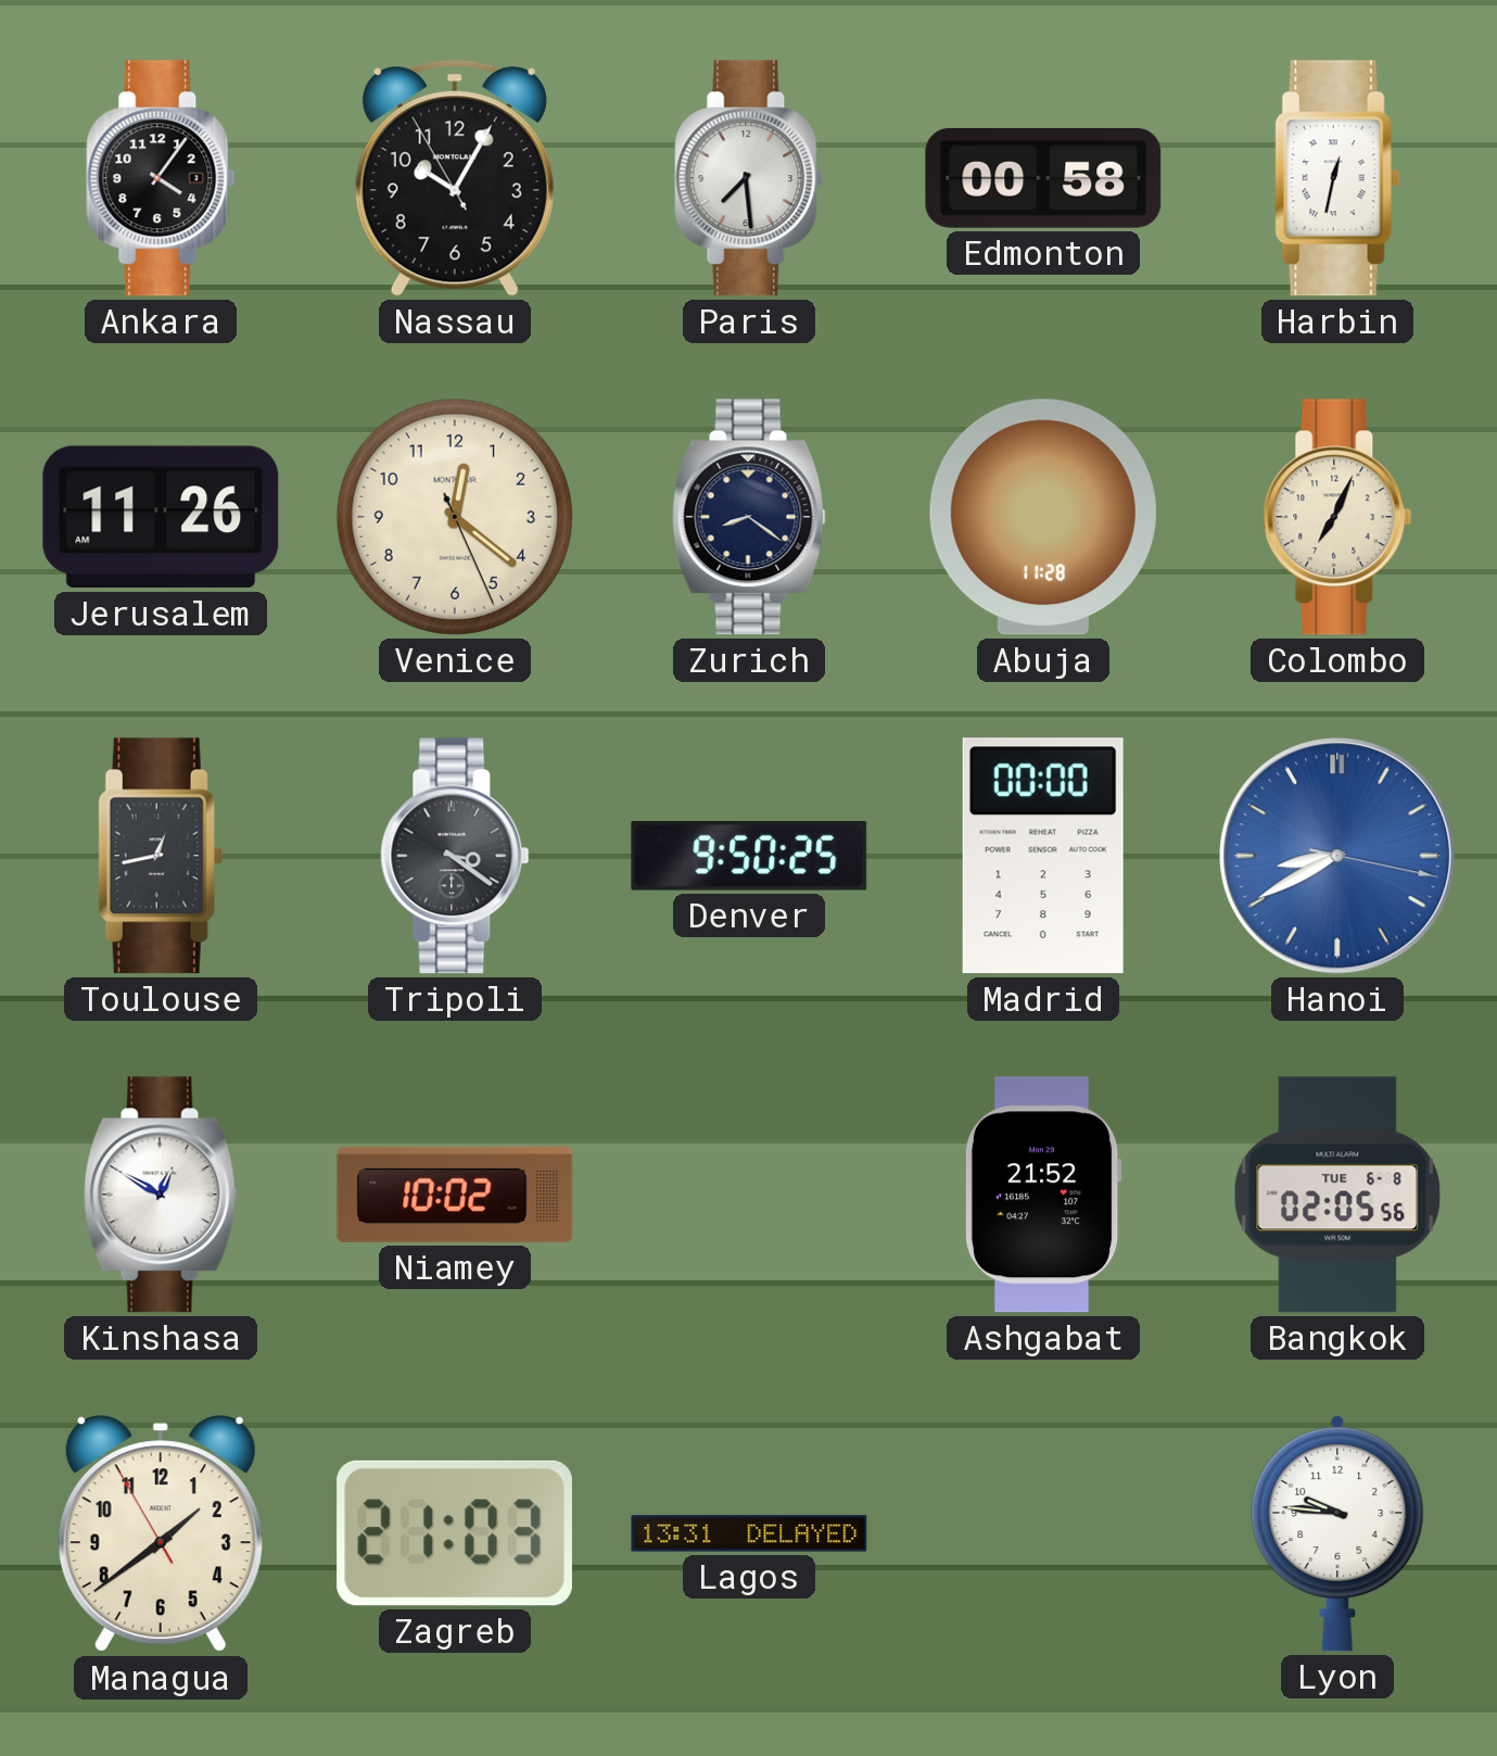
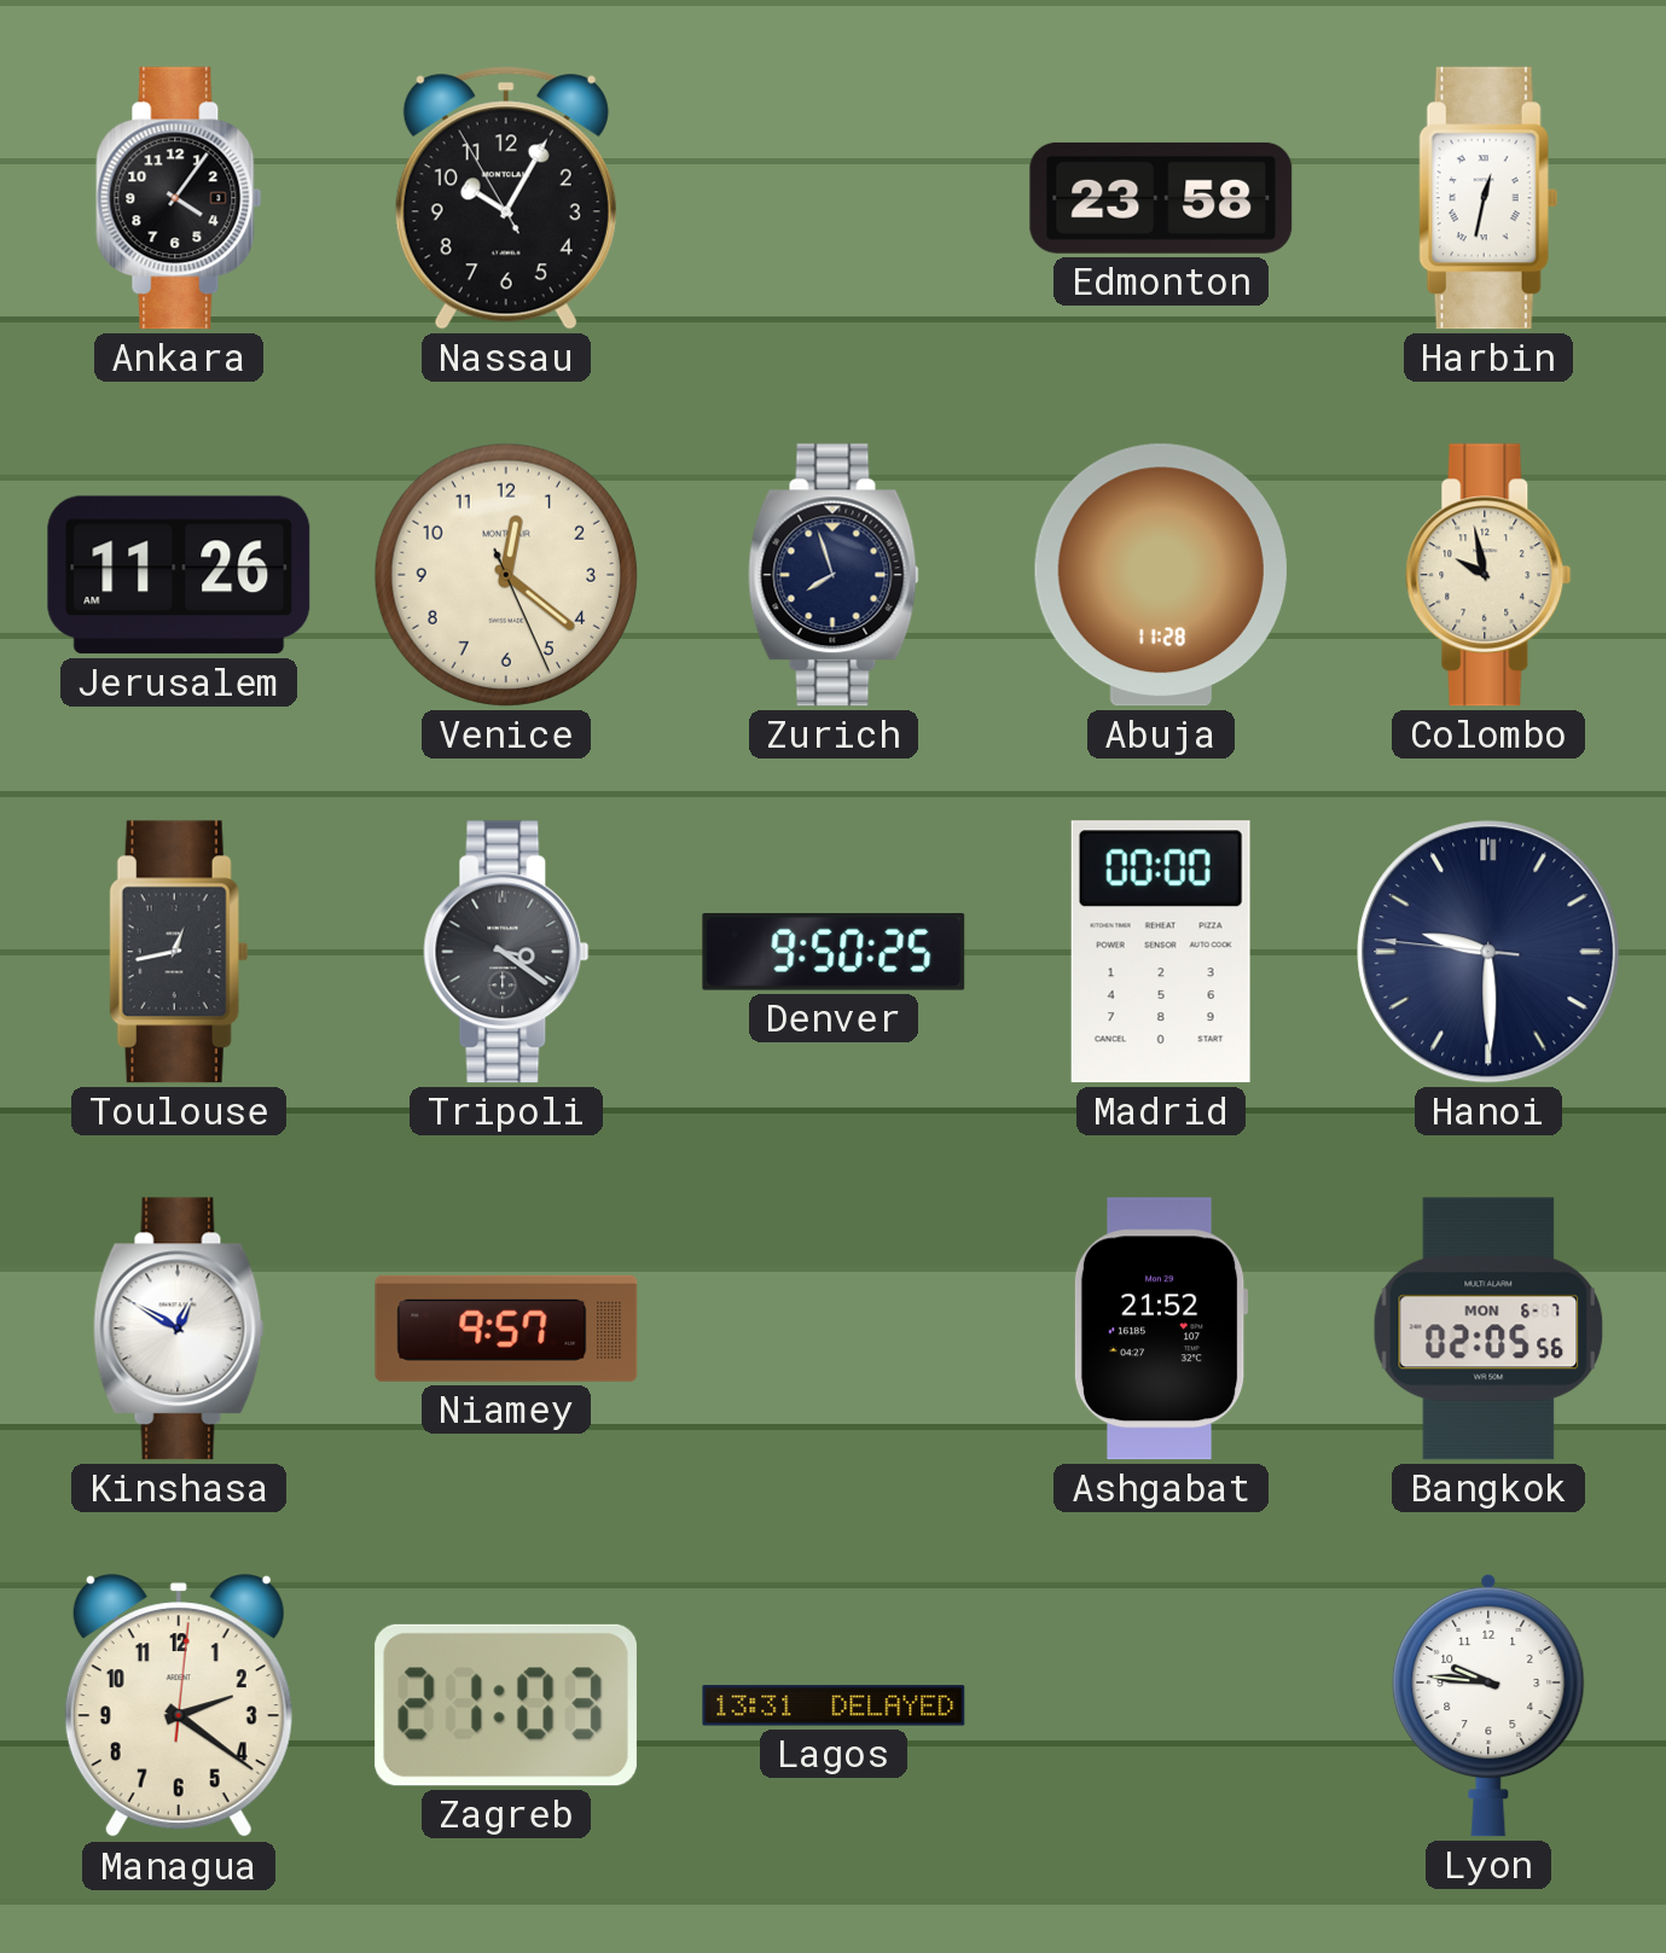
Paris: 7:29 -> none (749, 178)
Edmonton: 00:58 -> 23:58 (1161, 198)
Zurich: 8:21 -> 7:57 (834, 575)
Colombo: 7:04 -> 9:58 (1488, 575)
Hanoi: 8:40 -> 9:29 (1488, 952)
Hanoi dial: blue -> navy (1488, 952)
Niamey: 10:02 -> 9:57 (506, 1329)
Bangkok date: TUE 6-8 -> MON 6-7 (1488, 1329)
Managua: 1:38 -> 2:21 (179, 1707)
